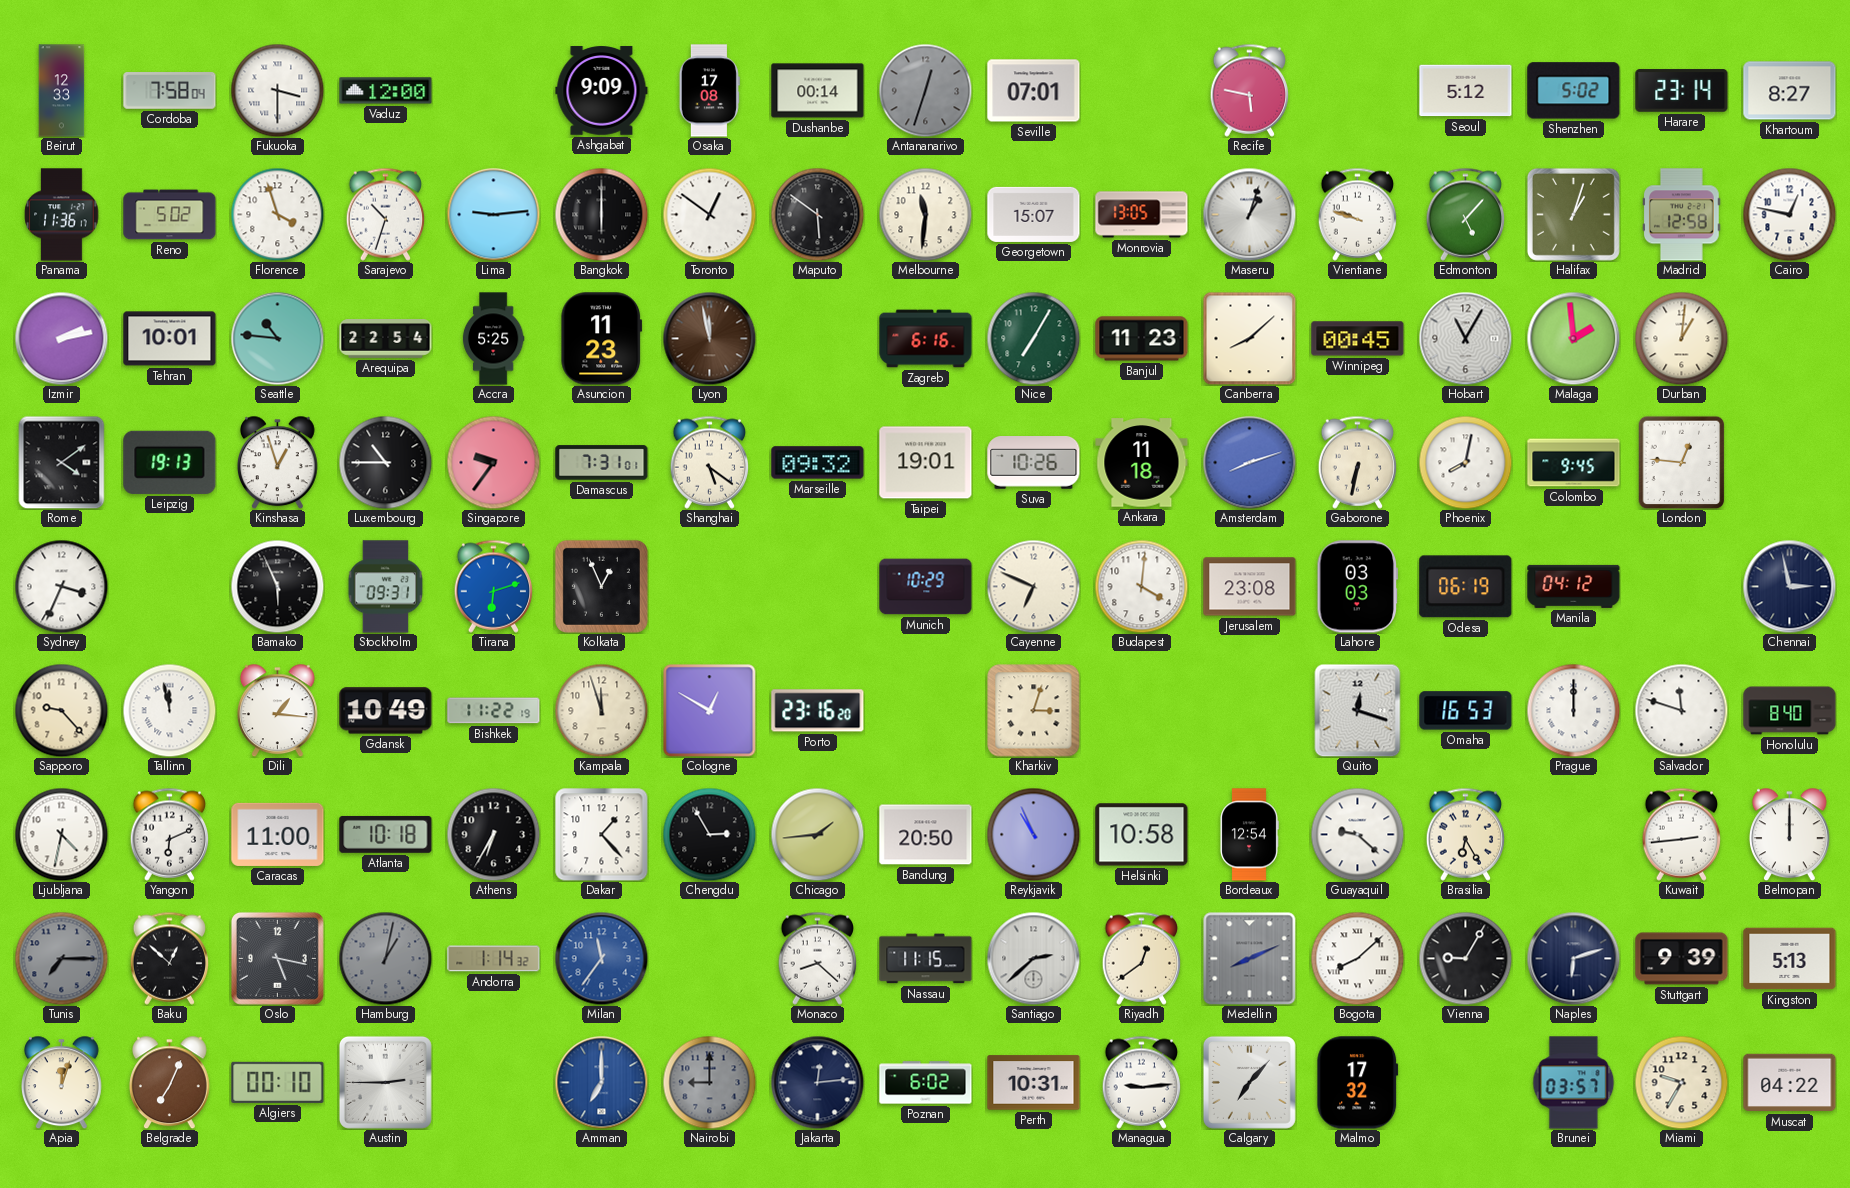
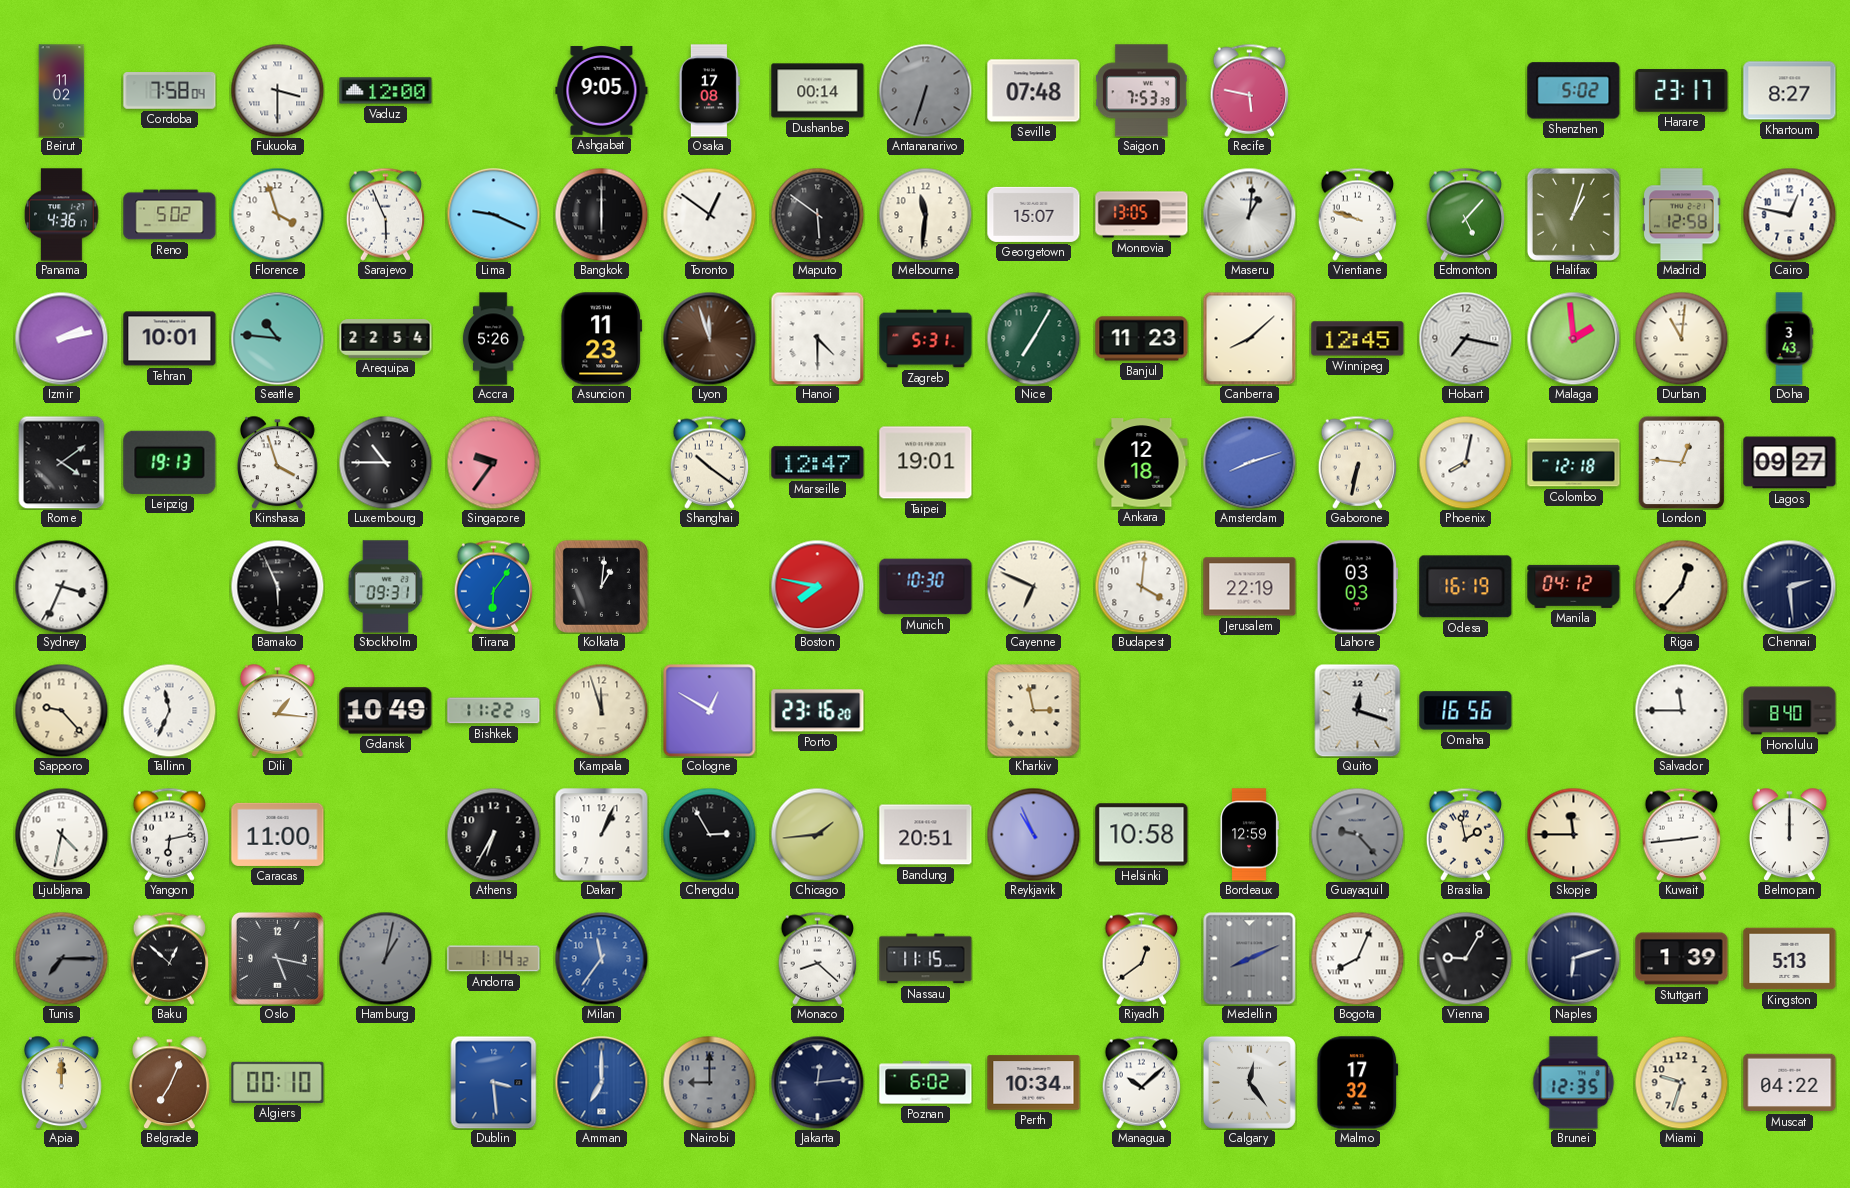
Beirut: 12:33 -> 11:02 (62, 91)
Ashgabat: 9:09 -> 9:05 (602, 91)
Antananarivo: 12:33 -> 6:33 (925, 90)
Seville: 07:01 -> 07:48 (1034, 91)
Saigon: none -> 7:53 (1141, 91)
Seoul: 5:12 -> none (1466, 91)
Harare: 23:14 -> 23:17 (1682, 91)
Panama: 11:36 -> 4:36 (62, 215)
Sarajevo: 10:33 -> 5:56 (386, 214)
Lima: 9:14 -> 9:19 (493, 214)
Maseru: 1:03 -> 1:01 (1249, 214)
Accra: 5:25 -> 5:26 (493, 339)
Lyon: 11:58 -> 11:57 (709, 338)
Hanoi: none -> 4:30 (817, 338)
Zagreb: 6:16 -> 5:31 (926, 339)
Winnipeg: 00:45 -> 12:45 (1358, 339)
Hobart: 11:05 -> 7:17 (1465, 338)
Durban: 1:01 -> 11:01 (1681, 338)
Doha: none -> 3:43 (1789, 339)
Kinshasa: 12:57 -> 3:57 (277, 462)
Damascus: 7:31 -> none (602, 463)
Shanghai: 5:21 -> 10:21 (710, 462)
Marseille: 09:32 -> 12:47 (818, 463)
Suva: 10:26 -> none (1034, 463)
Ankara: 11:18 -> 12:18 (1142, 463)
Colombo: 9:45 -> 12:18 (1574, 463)
Lagos: none -> 09:27 (1790, 463)
Tirana: 6:12 -> 6:06 (494, 586)
Kolkata: 12:56 -> 1:01 (601, 586)
Boston: none -> 7:47 (817, 586)
Munich: 10:29 -> 10:30 (926, 587)
Jerusalem: 23:08 -> 22:19 (1250, 587)
Odesa: 06:19 -> 16:19 (1466, 587)
Riga: none -> 12:37 (1681, 586)
Chennai: 2:58 -> 2:29 (1789, 586)
Tallinn: 11:58 -> 11:34 (169, 710)
Kharkiv: 3:03 -> 2:58 (1034, 711)
Omaha: 16:53 -> 16:56 (1466, 711)
Prague: 12:00 -> none (1573, 710)
Salvador: 11:48 -> 11:45 (1681, 710)
Yangon: 6:11 -> 6:13 (170, 834)
Atlanta: 10:18 -> none (386, 834)
Dakar: 1:23 -> 1:04 (602, 835)
Bandung: 20:50 -> 20:51 (926, 835)
Bordeaux: 12:54 -> 12:59 (1249, 835)
Guayaquil: 9:22 -> 9:23 (1357, 834)
Guayaquil dial: white -> grey (1357, 834)
Brasilia: 6:25 -> 1:58 (1466, 834)
Skopje: none -> 11:45 (1573, 834)
Santiago: 2:38 -> none (1033, 958)
Bogota: 8:08 -> 8:04 (1357, 958)
Stuttgart: 9:39 -> 1:39 (1682, 959)
Apia: 12:03 -> 12:00 (61, 1082)
Austin: 2:45 -> none (385, 1082)
Dublin: none -> 3:29 (494, 1082)
Perth: 10:31 -> 10:34 (1034, 1083)
Managua: 9:14 -> 10:08 (1142, 1082)
Calgary: 7:07 -> 12:24 (1249, 1082)
Brunei: 03:57 -> 12:35 (1574, 1083)
Miami: 9:35 -> 9:33 (1681, 1082)
